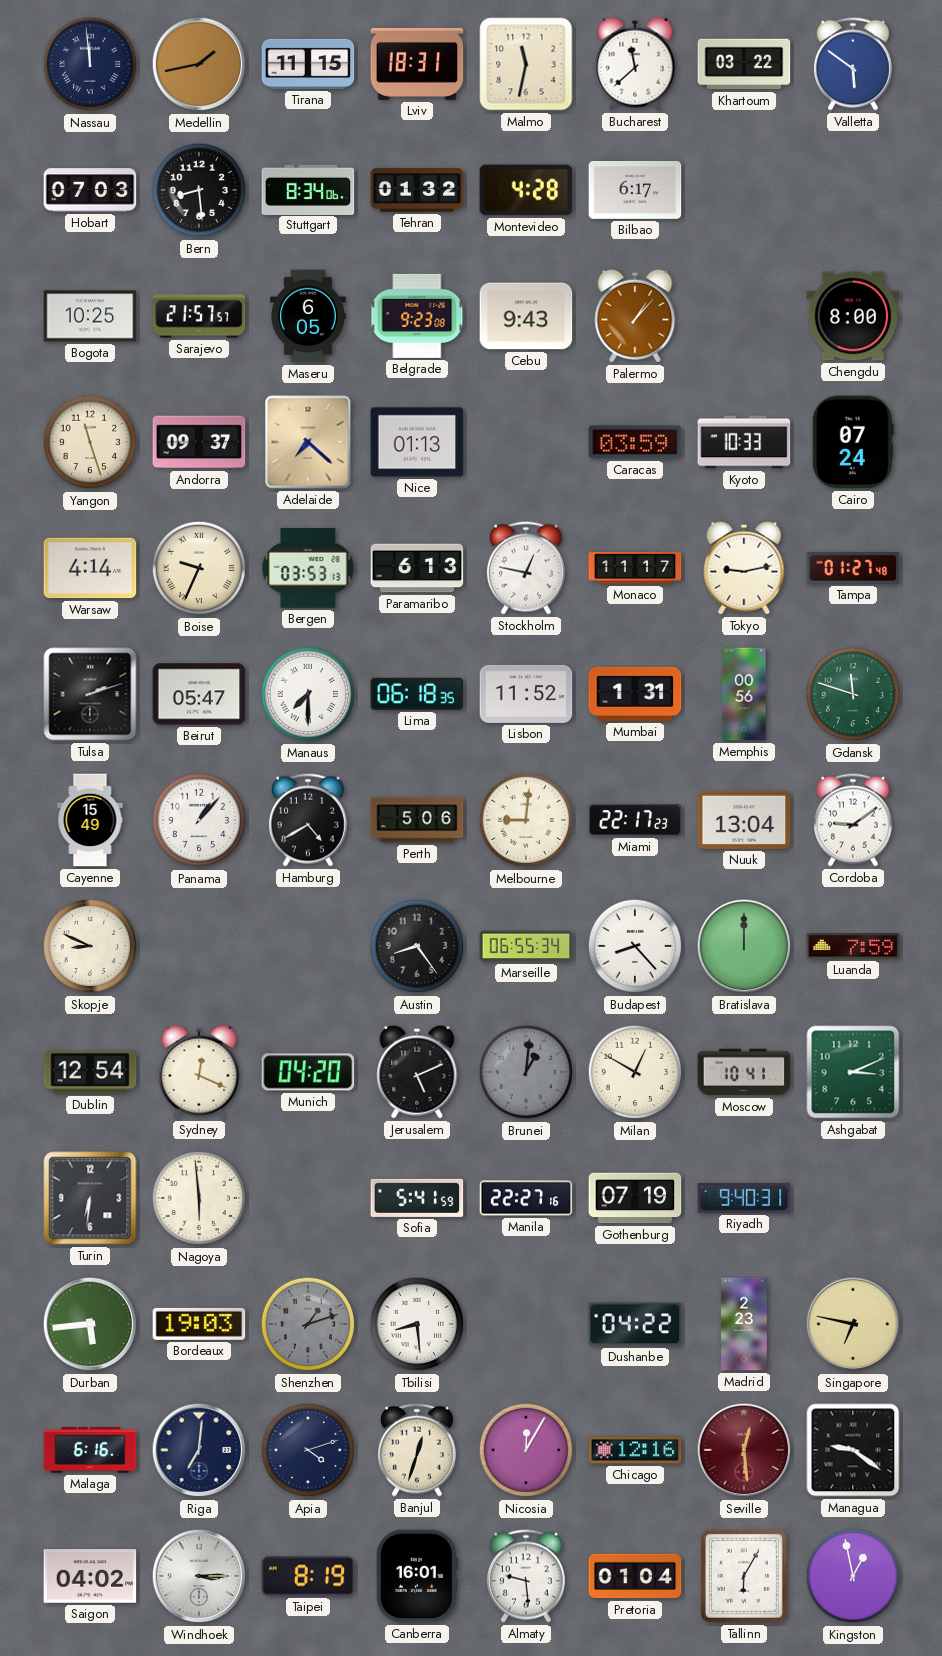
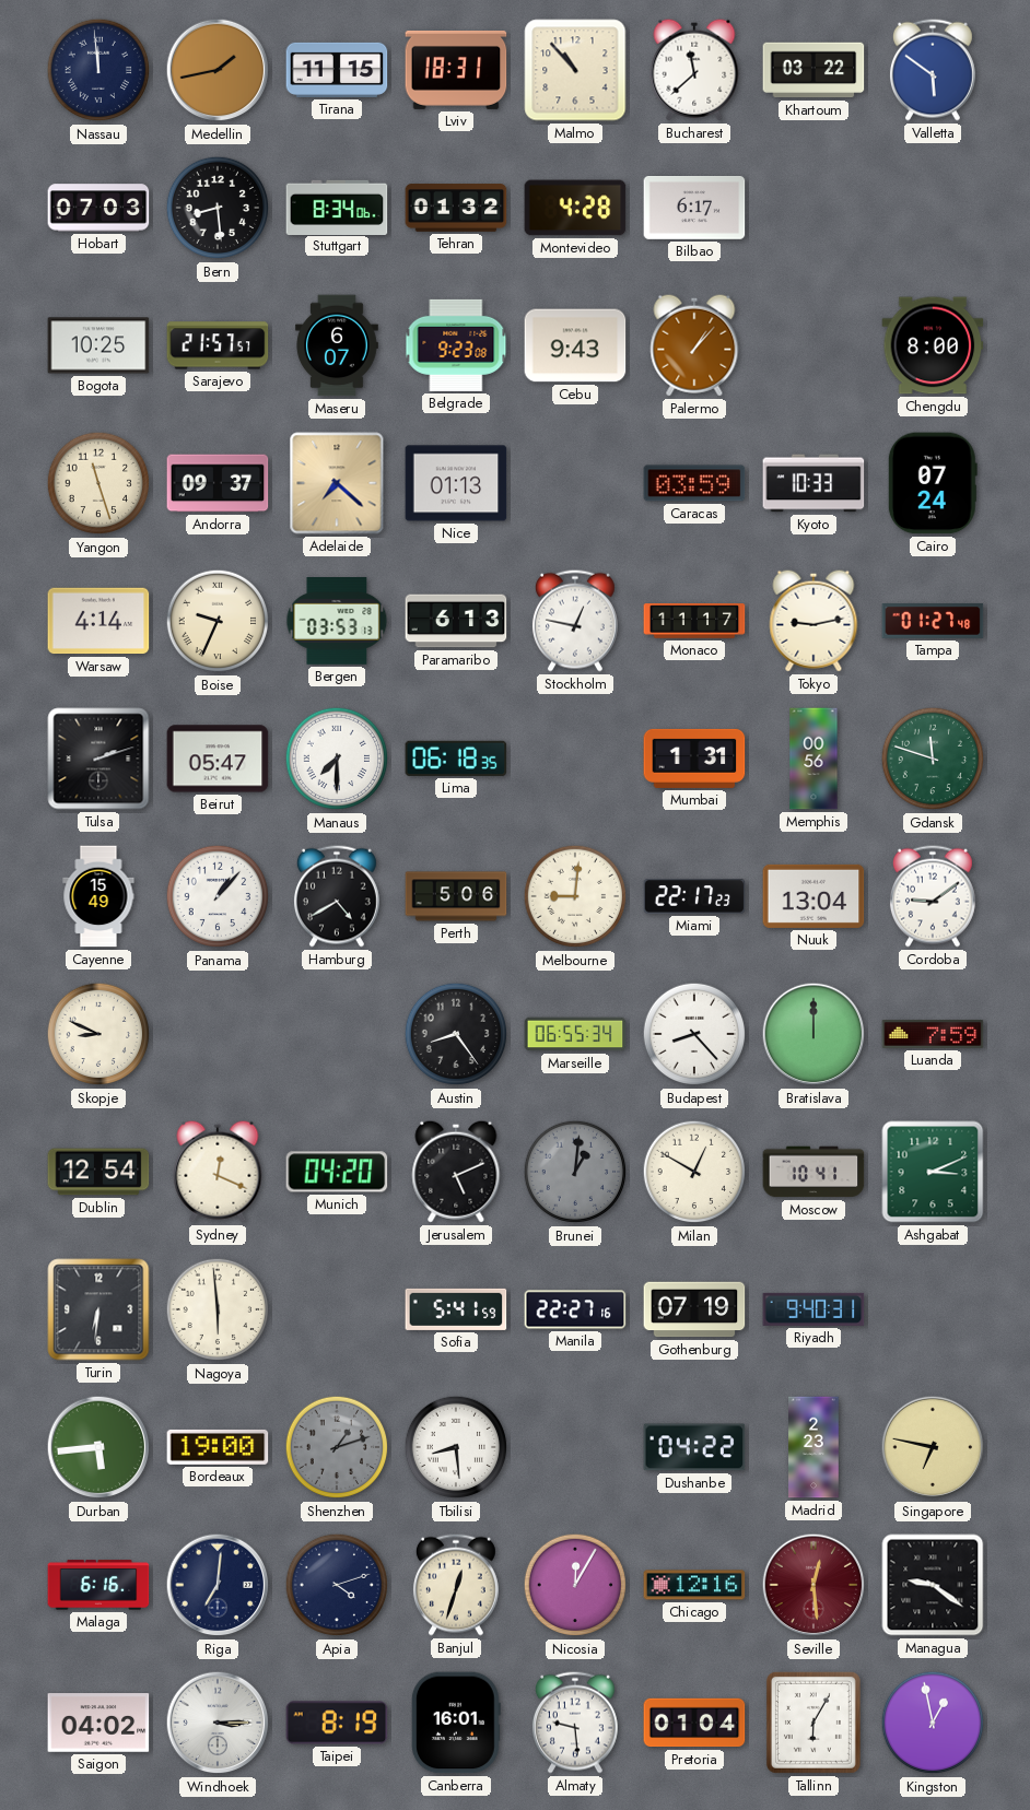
Malmo: 11:32 -> 10:53 (575, 70)
Maseru: 6:05 -> 6:07 (338, 345)
Lisbon: 11:52 -> none (526, 694)
Bordeaux: 19:03 -> 19:00 (218, 1447)
